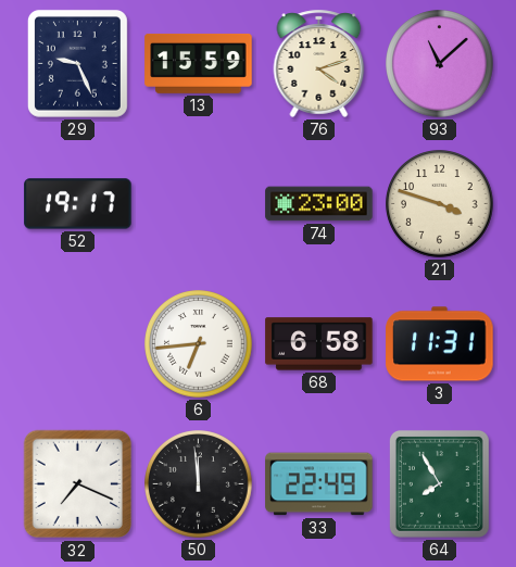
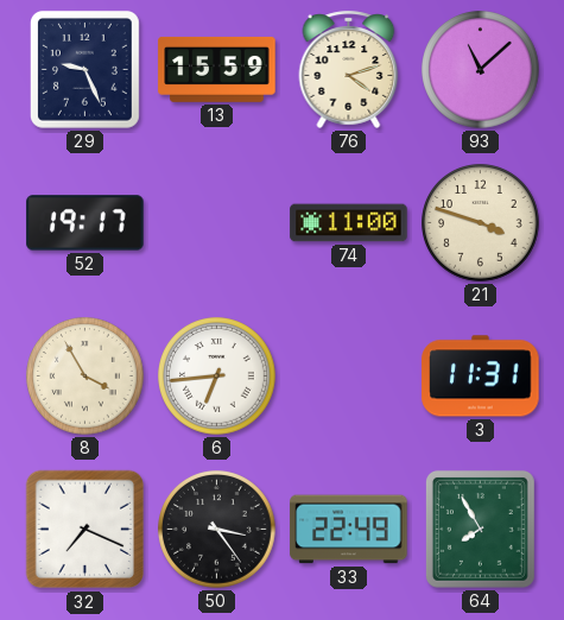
74: 23:00 -> 11:00 (349, 223)
8: none -> 3:55 (85, 377)
68: 6:58 -> none (319, 344)
50: 11:59 -> 3:24 (217, 530)
